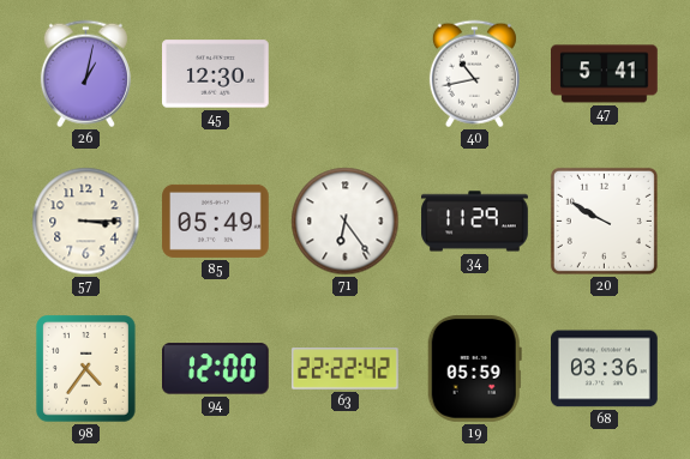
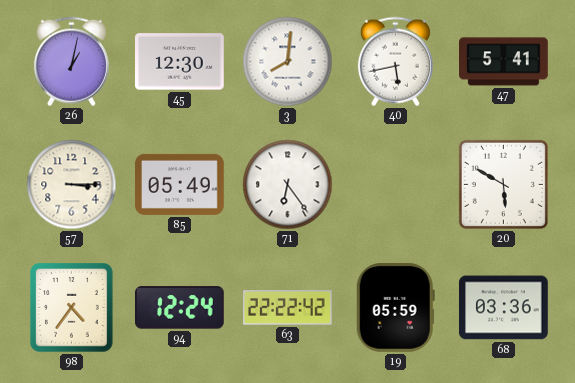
3: none -> 8:01 (288, 62)
40: 10:43 -> 5:43 (395, 62)
34: 11:29 -> none (475, 222)
20: 9:50 -> 5:50 (503, 184)
94: 12:00 -> 12:24 (180, 308)
